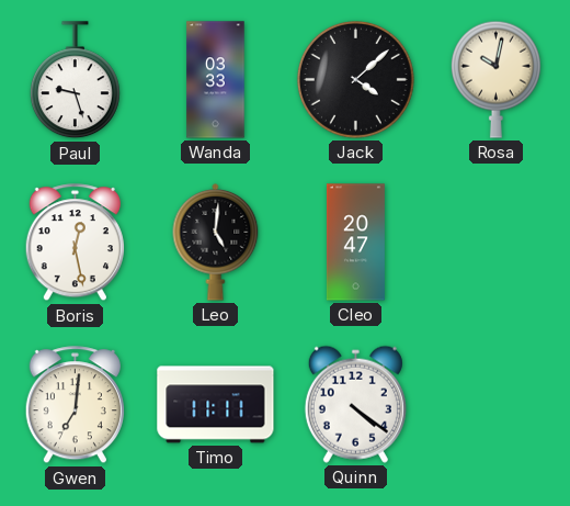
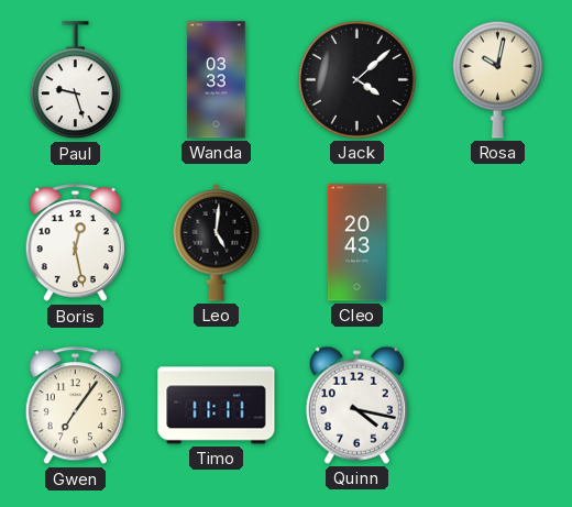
Cleo: 20:47 -> 20:43 (356, 243)
Gwen: 7:01 -> 7:06 (75, 406)
Quinn: 4:21 -> 4:17 (356, 405)
